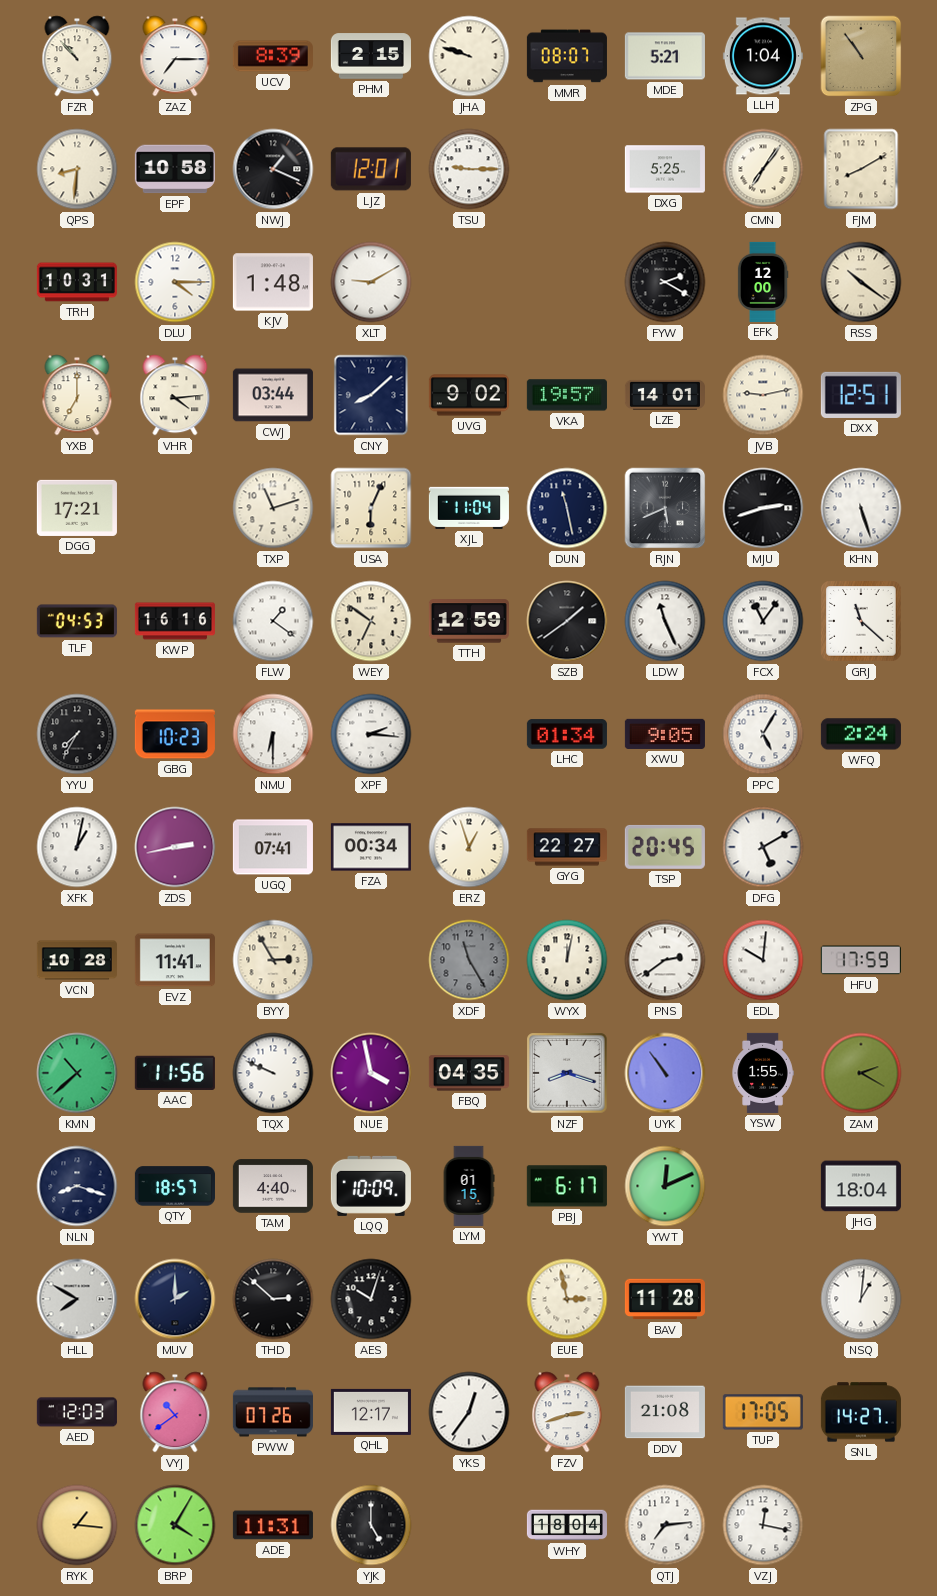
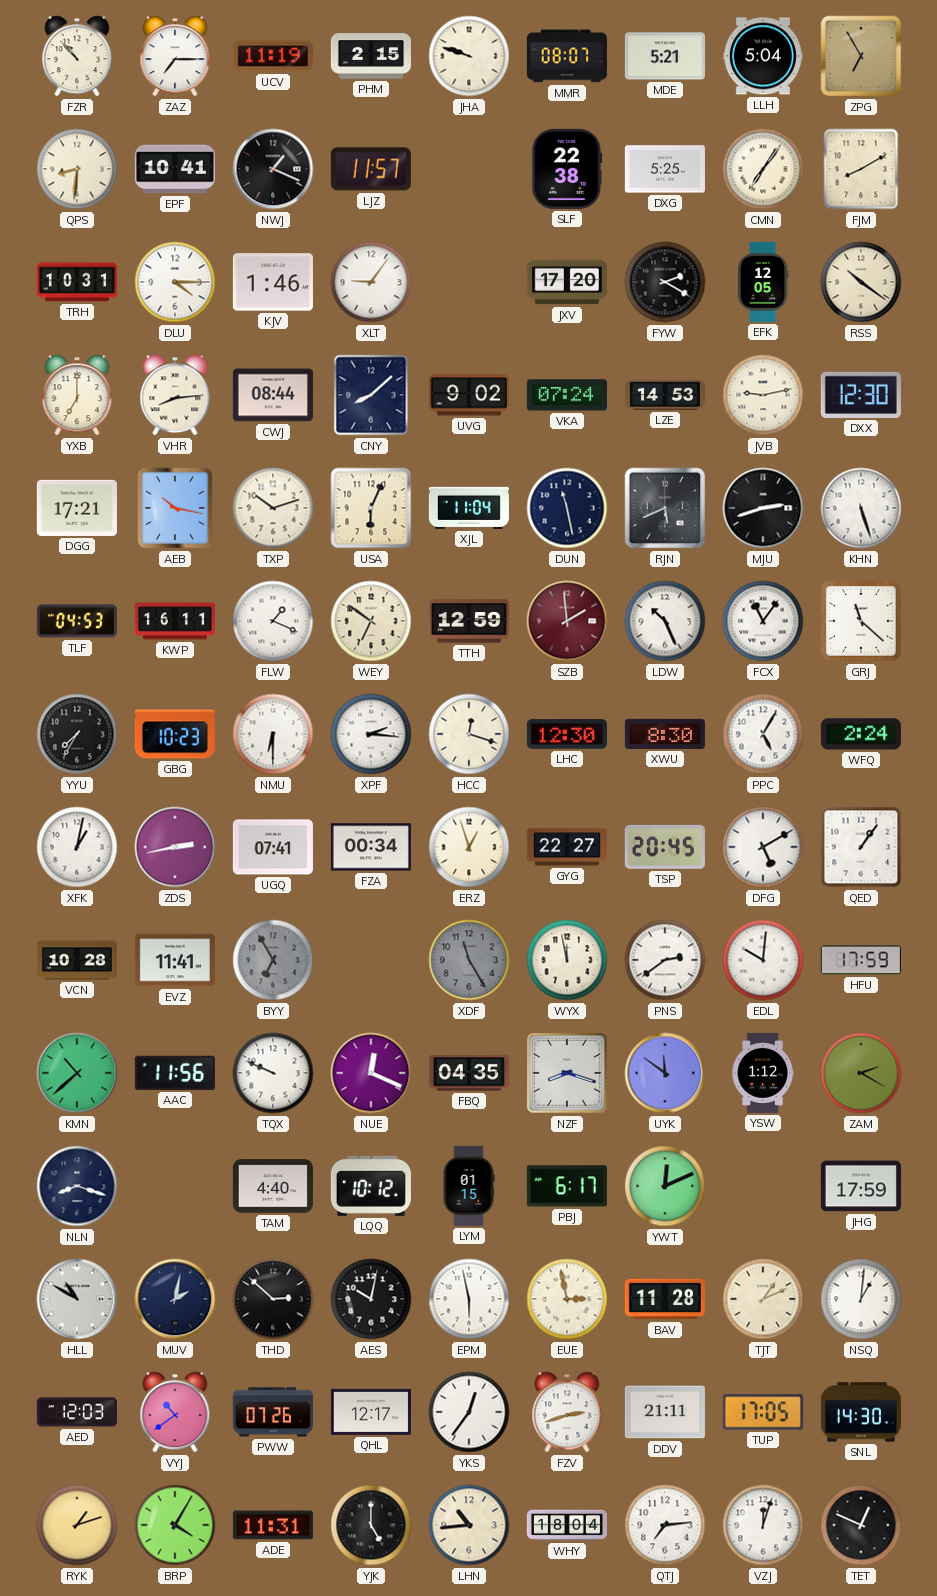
UCV: 8:39 -> 11:19 (273, 56)
LLH: 1:04 -> 5:04 (763, 56)
ZPG: 10:54 -> 6:55 (861, 56)
EPF: 10:58 -> 10:41 (175, 169)
LJZ: 12:01 -> 11:57 (371, 169)
TSU: 9:15 -> none (469, 169)
SLF: none -> 22:38 (567, 169)
KJV: 1:48 -> 1:46 (273, 282)
XLT: 9:10 -> 9:06 (371, 282)
JXV: none -> 17:20 (567, 282)
EFK: 12:00 -> 12:05 (763, 282)
VHR: 4:14 -> 8:14 (175, 395)
CWJ: 03:44 -> 08:44 (273, 395)
VKA: 19:57 -> 07:24 (567, 395)
LZE: 14:01 -> 14:53 (665, 395)
DXX: 12:51 -> 12:30 (861, 395)
AEB: none -> 10:17 (175, 508)
TXP: 11:12 -> 10:12 (273, 508)
KWP: 16:16 -> 16:11 (175, 621)
FLW: 1:21 -> 1:19 (273, 621)
SZB: 1:39 -> 1:59 (567, 621)
SZB dial: black -> burgundy (567, 621)
LDW: 11:26 -> 10:26 (665, 621)
HCC: none -> 12:18 (469, 734)
LHC: 01:34 -> 12:30 (567, 734)
XWU: 9:05 -> 8:30 (665, 734)
QED: none -> 1:06 (861, 847)
BYY: 2:55 -> 6:55 (273, 960)
BYY dial: cream -> grey (273, 960)
WYX: 12:02 -> 11:58 (567, 960)
NUE: 3:58 -> 12:19 (371, 1073)
UYK: 10:54 -> 11:51 (665, 1073)
YSW: 1:55 -> 1:12 (763, 1073)
QTY: 18:57 -> none (175, 1186)
LQQ: 10:09 -> 10:12 (371, 1186)
JHG: 18:04 -> 17:59 (861, 1186)
HLL: 7:50 -> 10:50 (77, 1299)
MUV: 2:00 -> 2:02 (175, 1299)
AES: 10:03 -> 10:02 (371, 1299)
EPM: none -> 5:58 (469, 1299)
TJT: none -> 1:11 (763, 1299)
DDV: 21:08 -> 21:11 (665, 1412)
SNL: 14:27 -> 14:30 (861, 1412)
RYK: 1:16 -> 1:12 (77, 1525)
LHN: none -> 10:44 (469, 1525)
VZJ: 12:17 -> 12:03 (763, 1525)
TET: none -> 12:49 (861, 1525)
